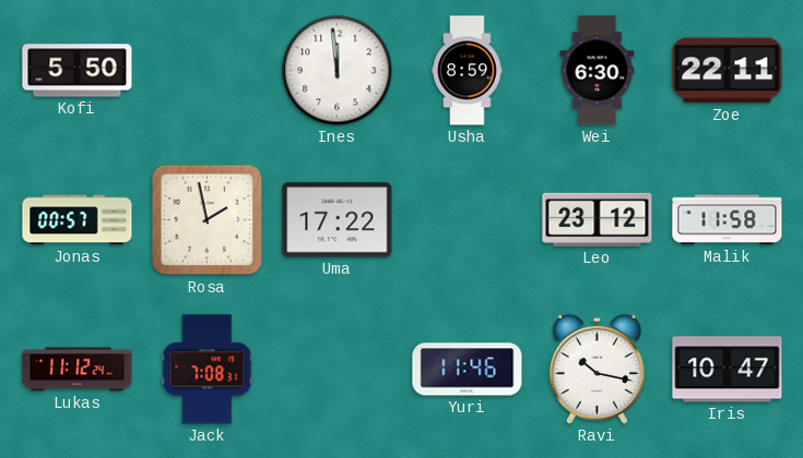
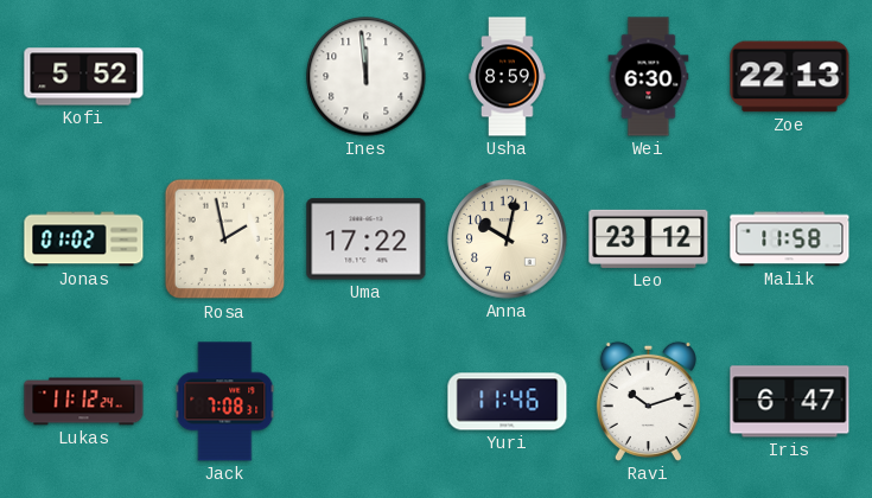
Kofi: 5:50 -> 5:52 (84, 77)
Zoe: 22:11 -> 22:13 (790, 77)
Jonas: 00:57 -> 01:02 (84, 240)
Anna: none -> 10:02 (508, 240)
Ravi: 10:17 -> 10:12 (648, 401)
Iris: 10:47 -> 6:47 (790, 402)
